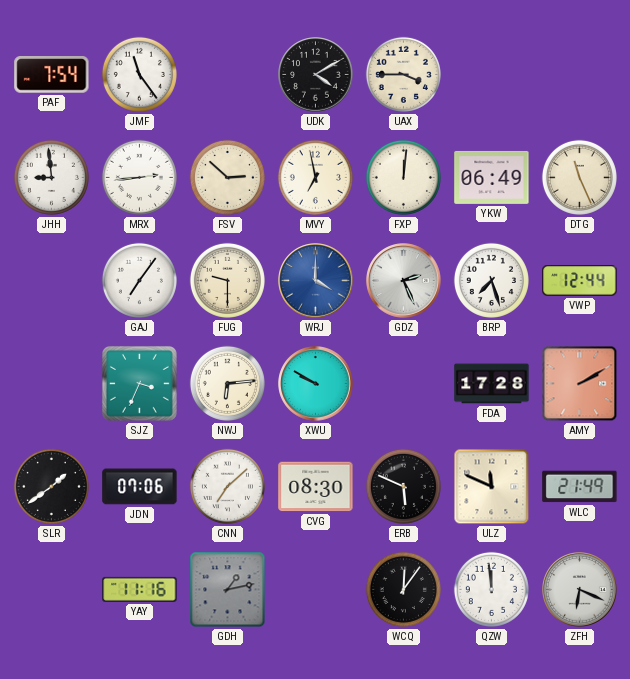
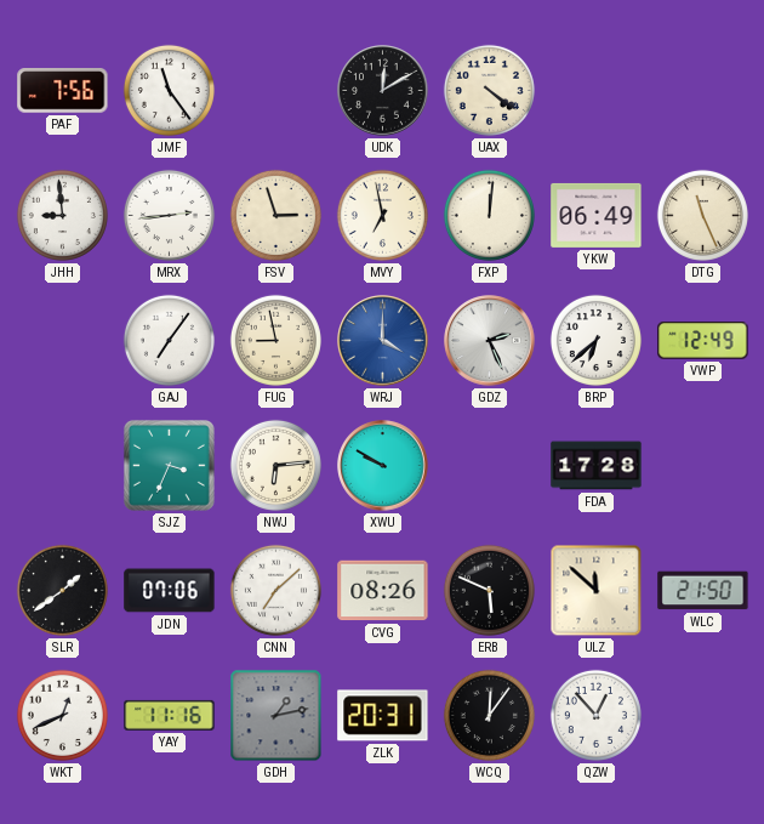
PAF: 7:54 -> 7:56 (63, 91)
UDK: 4:10 -> 12:10 (383, 91)
UAX: 3:45 -> 4:21 (489, 90)
FSV: 2:52 -> 2:57 (275, 215)
FUG: 9:30 -> 8:58 (275, 340)
BRP: 7:27 -> 6:38 (595, 340)
VWP: 12:44 -> 12:49 (703, 341)
AMY: 2:10 -> none (580, 384)
CVG: 08:30 -> 08:26 (383, 591)
ULZ: 11:49 -> 11:52 (597, 591)
WLC: 21:49 -> 21:50 (703, 591)
WKT: none -> 12:41 (62, 715)
ZLK: none -> 20:31 (383, 716)
QZW: 11:59 -> 12:53 (595, 715)
ZFH: 6:19 -> none (580, 590)
